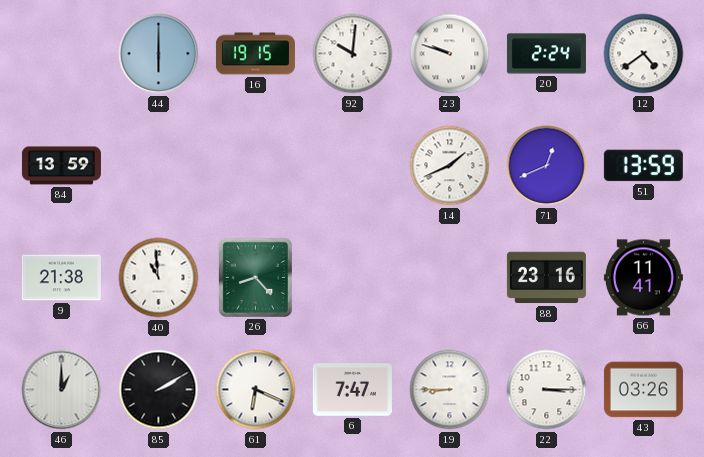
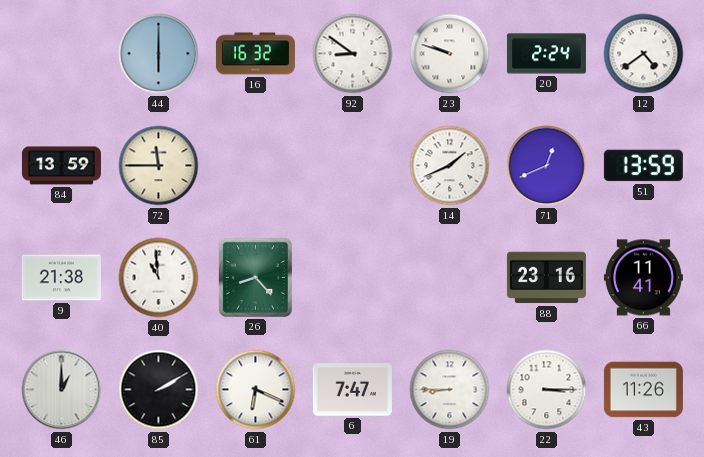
16: 19:15 -> 16:32 (255, 54)
92: 10:01 -> 8:51 (353, 54)
72: none -> 11:45 (159, 166)
43: 03:26 -> 11:26 (643, 390)
